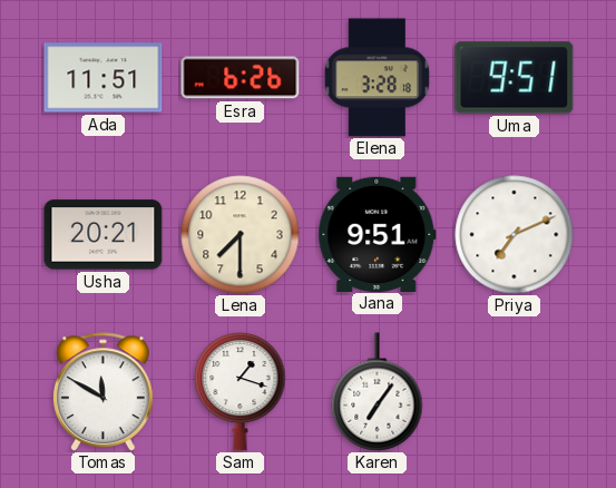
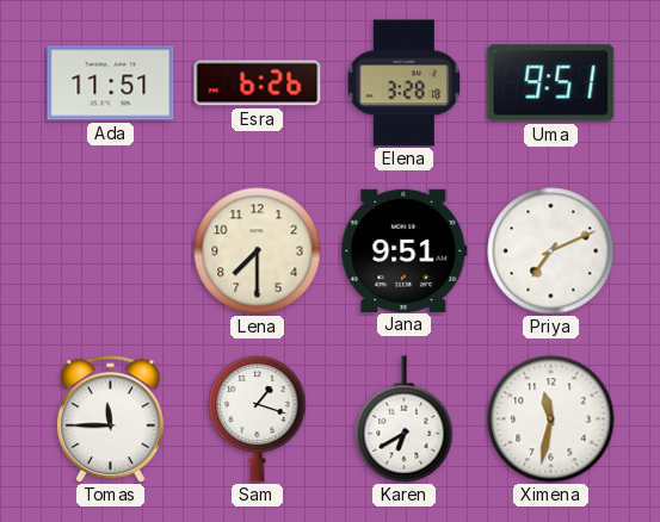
Usha: 20:21 -> none (104, 235)
Tomas: 11:50 -> 11:45 (110, 420)
Karen: 7:06 -> 6:40 (405, 420)
Ximena: none -> 11:32 (551, 420)
